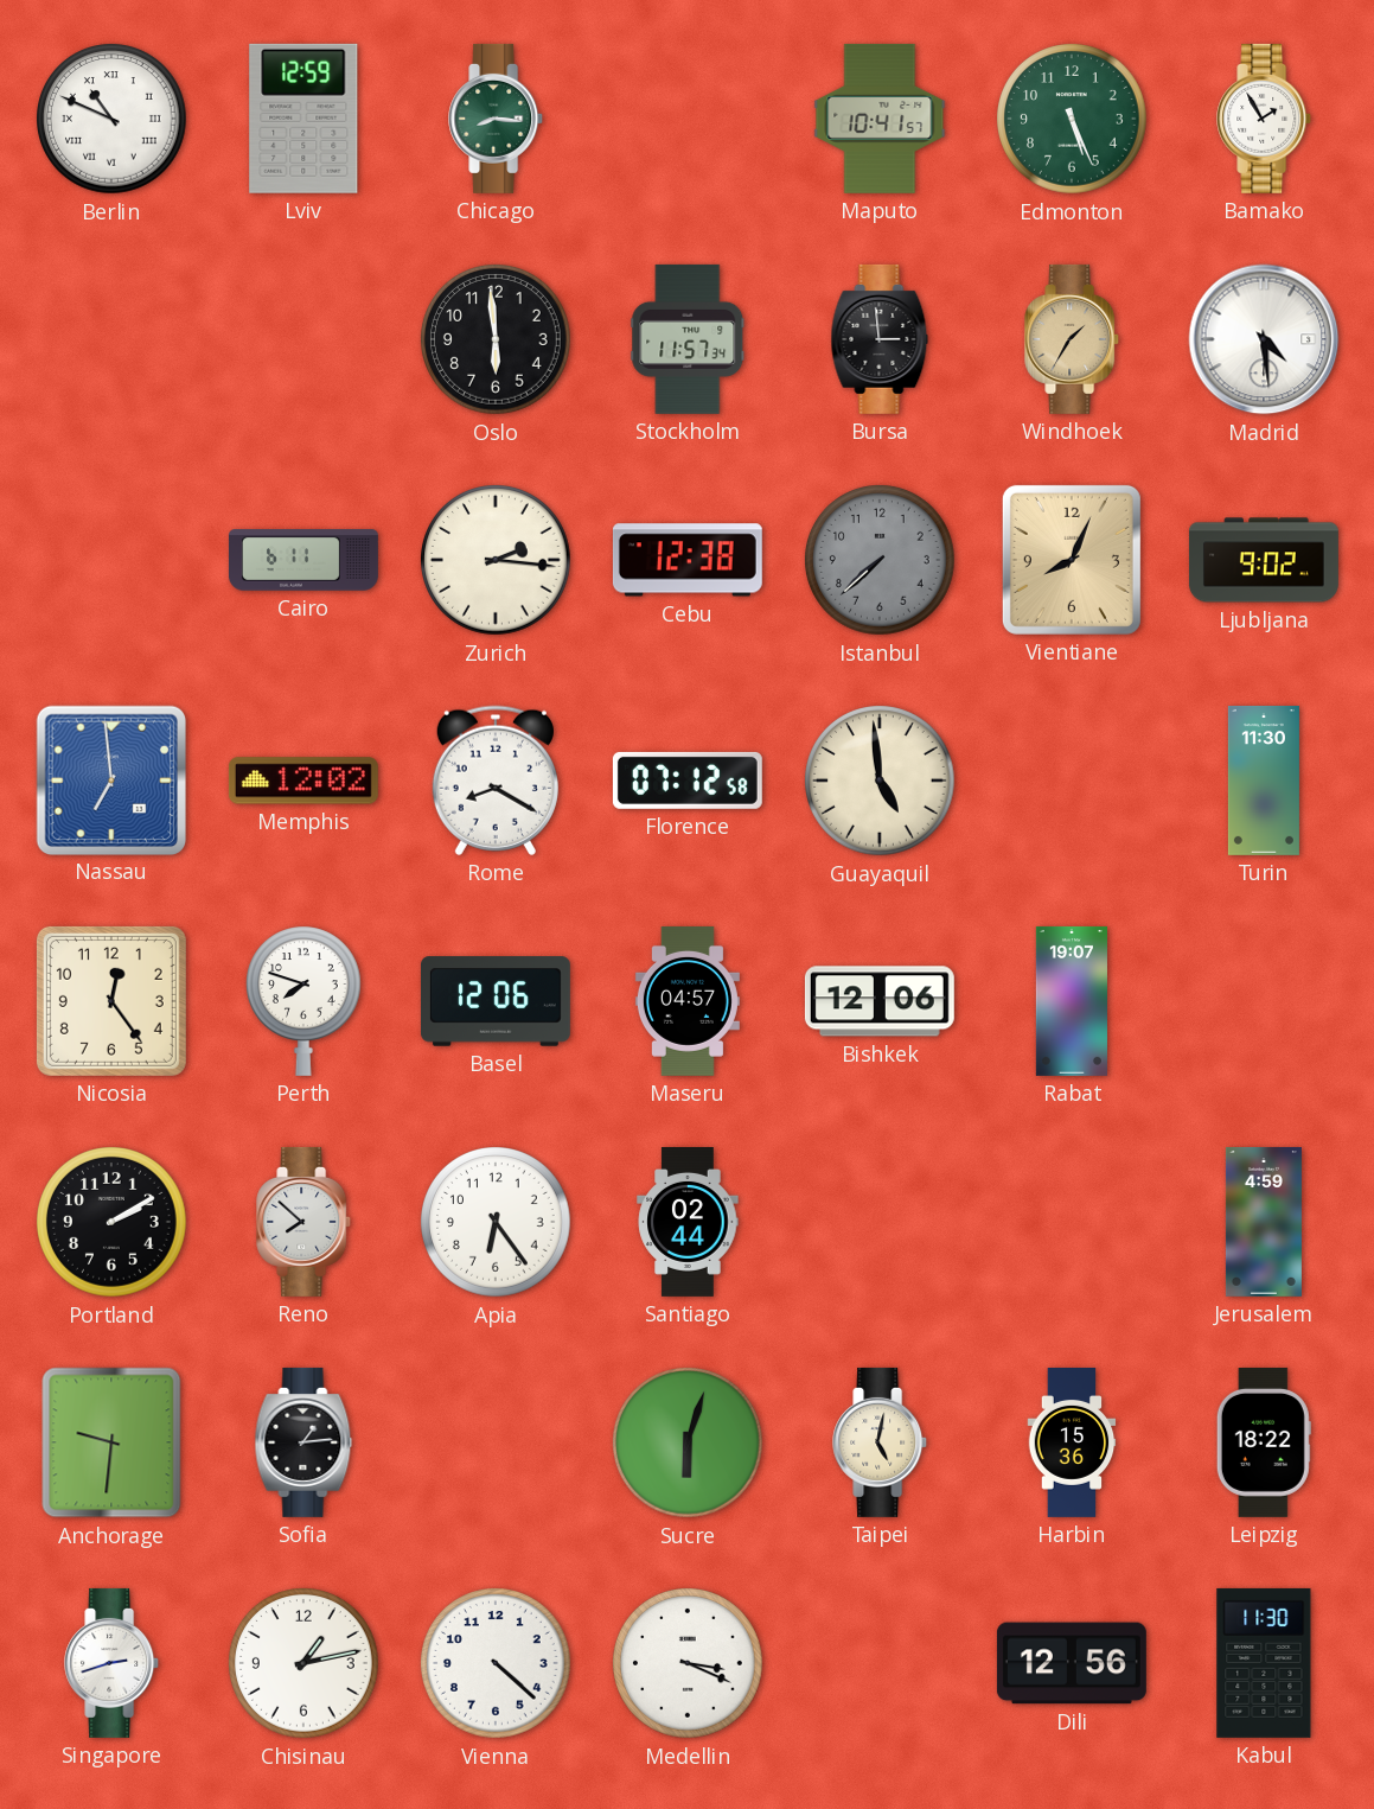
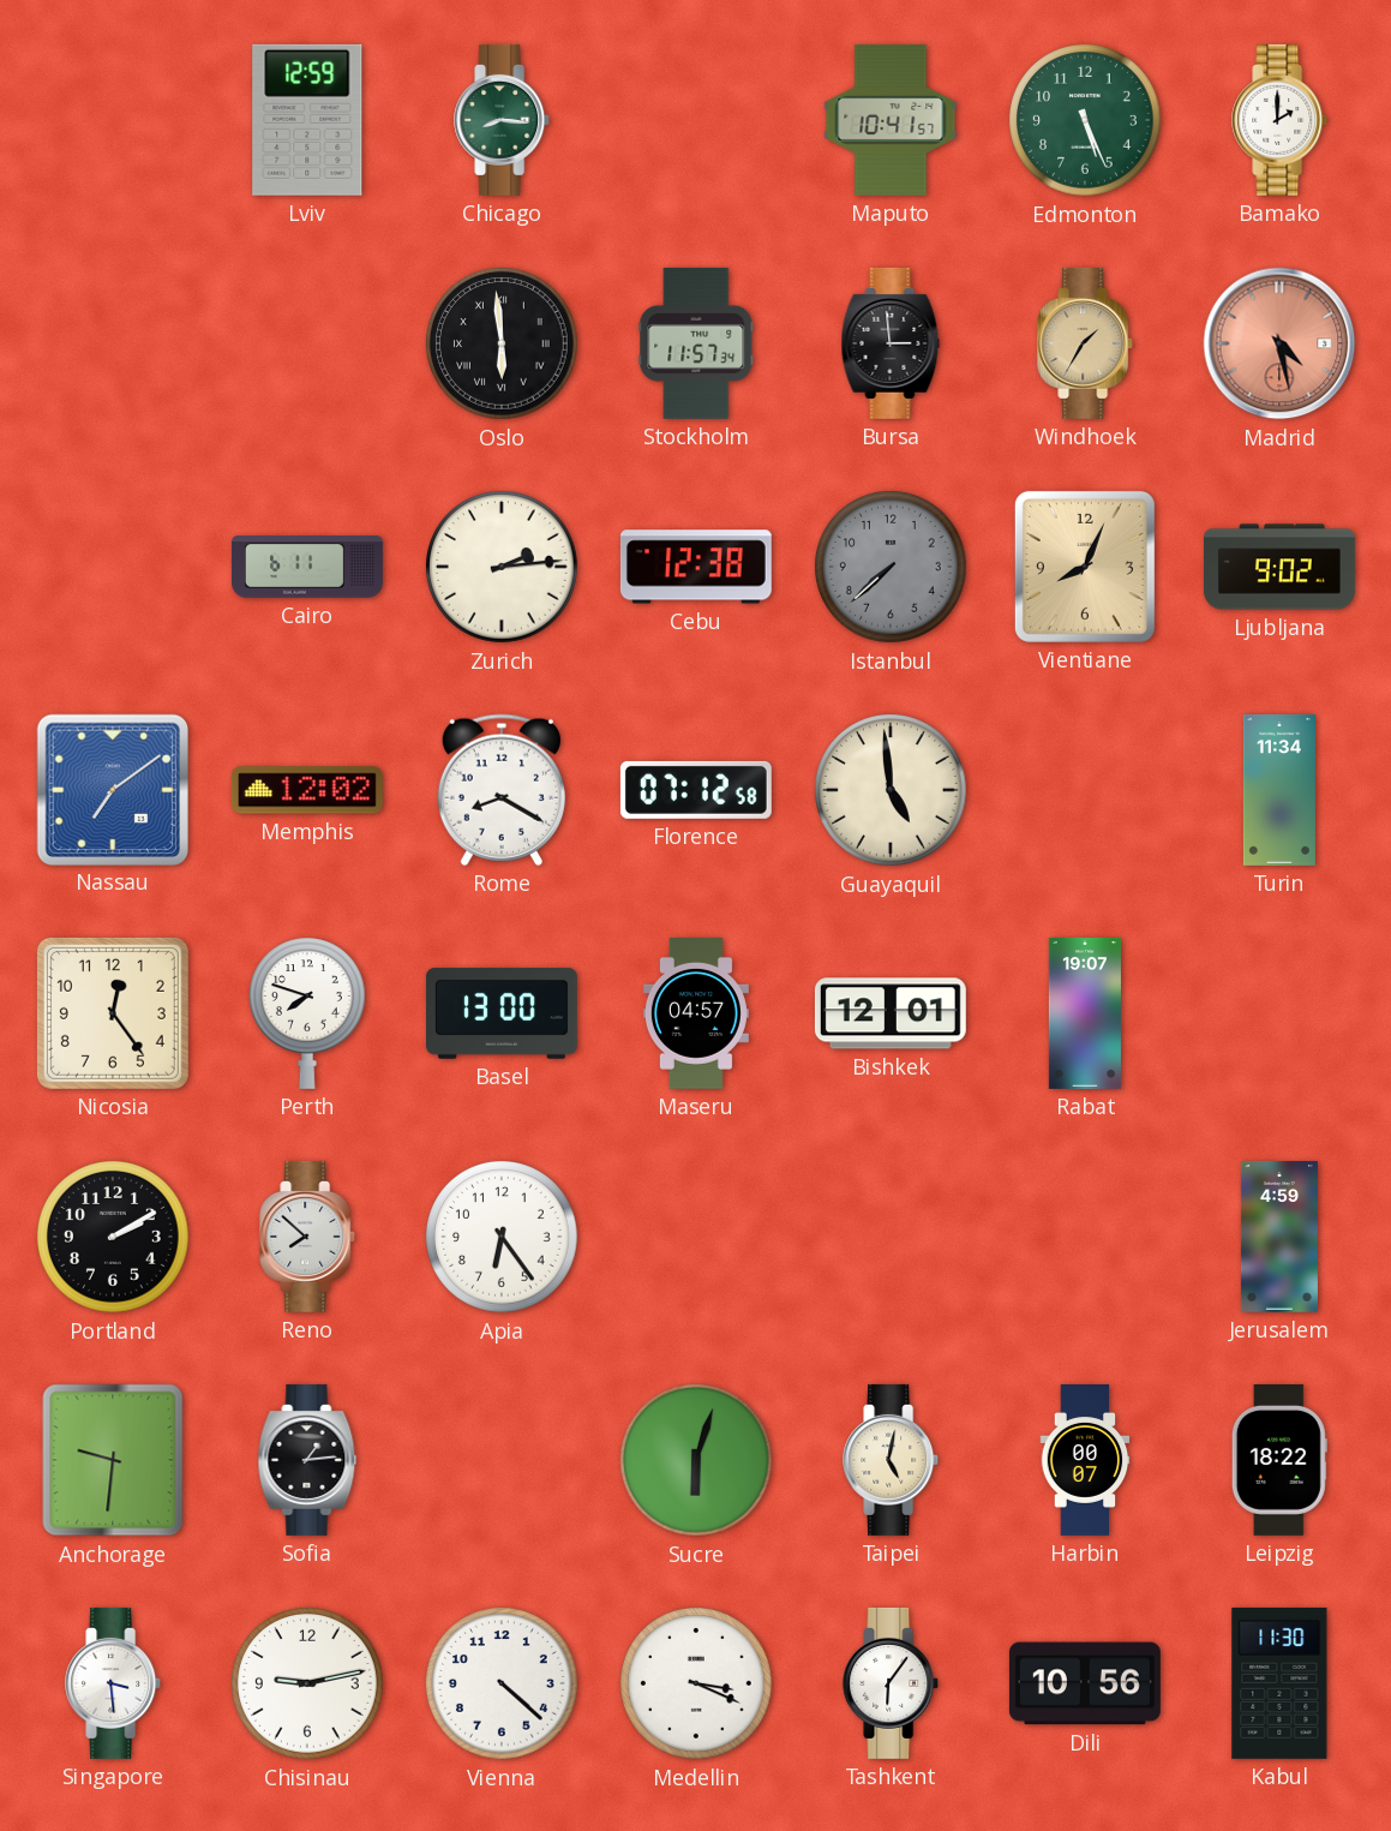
Berlin: 10:49 -> none (111, 119)
Bamako: 1:55 -> 2:00 (1281, 120)
Oslo numerals: Arabic -> Roman (502, 343)
Madrid: 4:29 -> 4:28 (1279, 343)
Madrid dial: white -> salmon (1279, 343)
Zurich: 2:16 -> 2:14 (502, 567)
Nassau: 6:59 -> 7:09 (112, 789)
Turin: 11:30 -> 11:34 (1279, 790)
Basel: 12:06 -> 13:00 (502, 1013)
Bishkek: 12:06 -> 12:01 (891, 1013)
Santiago: 02:44 -> none (688, 1222)
Harbin: 15:36 -> 00:07 (1085, 1461)
Singapore: 2:42 -> 3:29 (114, 1683)
Chisinau: 1:13 -> 9:13 (307, 1683)
Tashkent: none -> 6:06 (892, 1683)
Dili: 12:56 -> 10:56 (1085, 1683)
